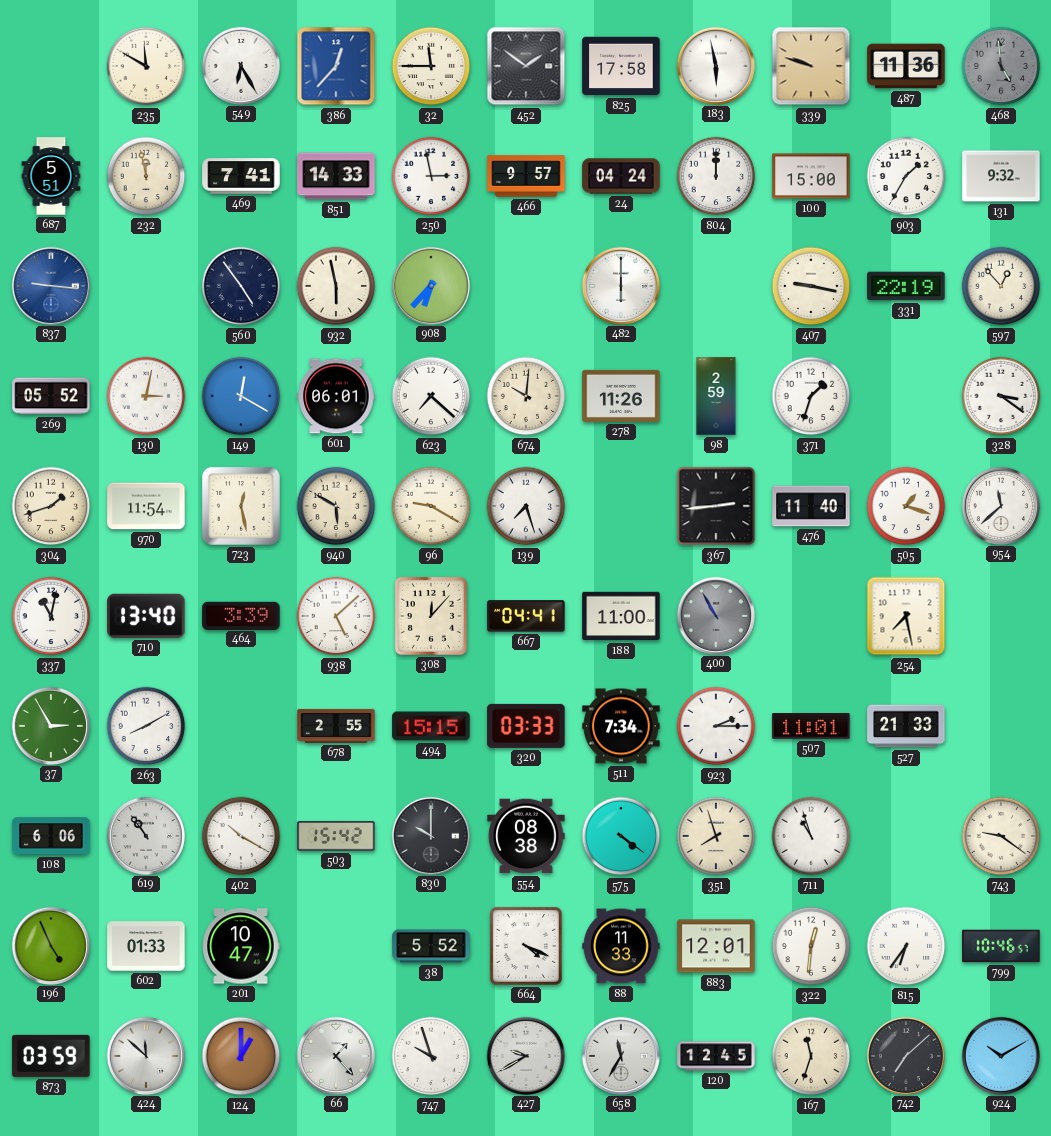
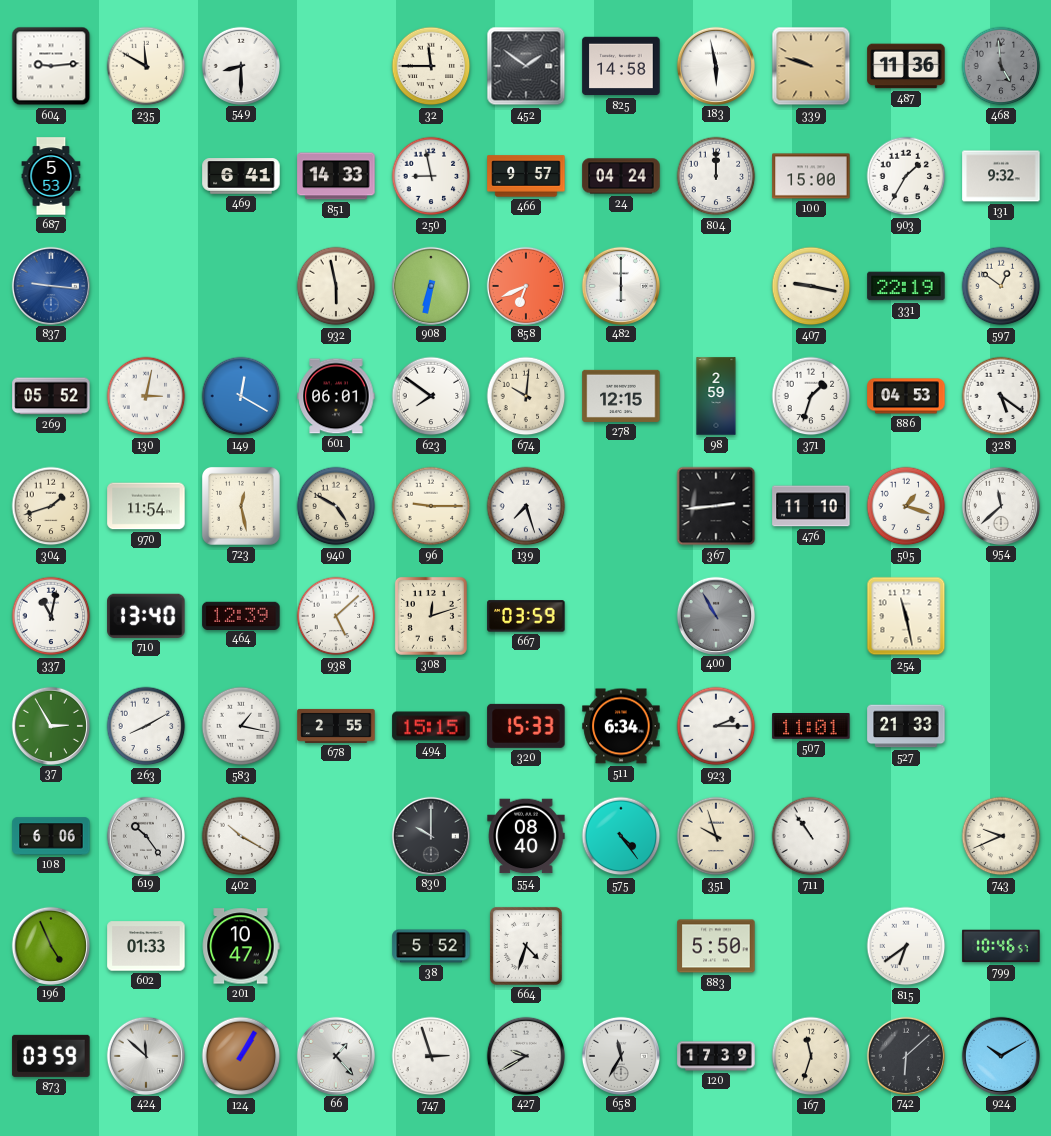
604: none -> 9:14 (51, 66)
549: 6:25 -> 8:30 (240, 65)
386: 12:37 -> none (336, 66)
825: 17:58 -> 14:58 (621, 66)
687: 5:51 -> 5:53 (51, 176)
232: 11:58 -> none (146, 176)
469: 7:41 -> 6:41 (241, 176)
250: 2:58 -> 8:58 (431, 176)
560: 4:54 -> none (241, 286)
908: 6:37 -> 6:32 (430, 285)
858: none -> 6:41 (525, 285)
597: 12:53 -> 12:51 (1001, 286)
623: 7:22 -> 7:51 (431, 396)
278: 11:26 -> 12:15 (621, 396)
886: none -> 04:53 (906, 396)
328: 3:21 -> 5:21 (1001, 396)
940: 5:50 -> 4:50 (336, 506)
96: 9:20 -> 9:15 (431, 506)
476: 11:40 -> 11:10 (811, 506)
464: 3:39 -> 12:39 (241, 615)
308: 12:07 -> 12:12 (431, 616)
667: 04:41 -> 03:59 (526, 616)
188: 11:00 -> none (621, 616)
254: 7:28 -> 11:28 (906, 616)
583: none -> 1:17 (241, 726)
320: 03:33 -> 15:33 (526, 726)
511: 7:34 -> 6:34 (621, 726)
619: 10:54 -> 10:24 (145, 835)
503: 15:42 -> none (336, 836)
554: 08:38 -> 08:40 (526, 836)
575: 4:21 -> 4:24 (621, 836)
351: 7:57 -> 9:57 (716, 836)
711: 10:57 -> 10:54 (811, 836)
743: 9:21 -> 9:41 (1001, 836)
664: 4:19 -> 4:33 (526, 946)
88: 11:33 -> none (621, 946)
883: 12:01 -> 5:50 (716, 946)
322: 12:31 -> none (811, 946)
815: 6:36 -> 6:39 (906, 946)
124: 1:00 -> 1:05 (241, 1056)
747: 9:57 -> 2:57 (431, 1056)
120: 12:45 -> 17:39 (716, 1056)
742: 7:08 -> 6:08 (905, 1055)
